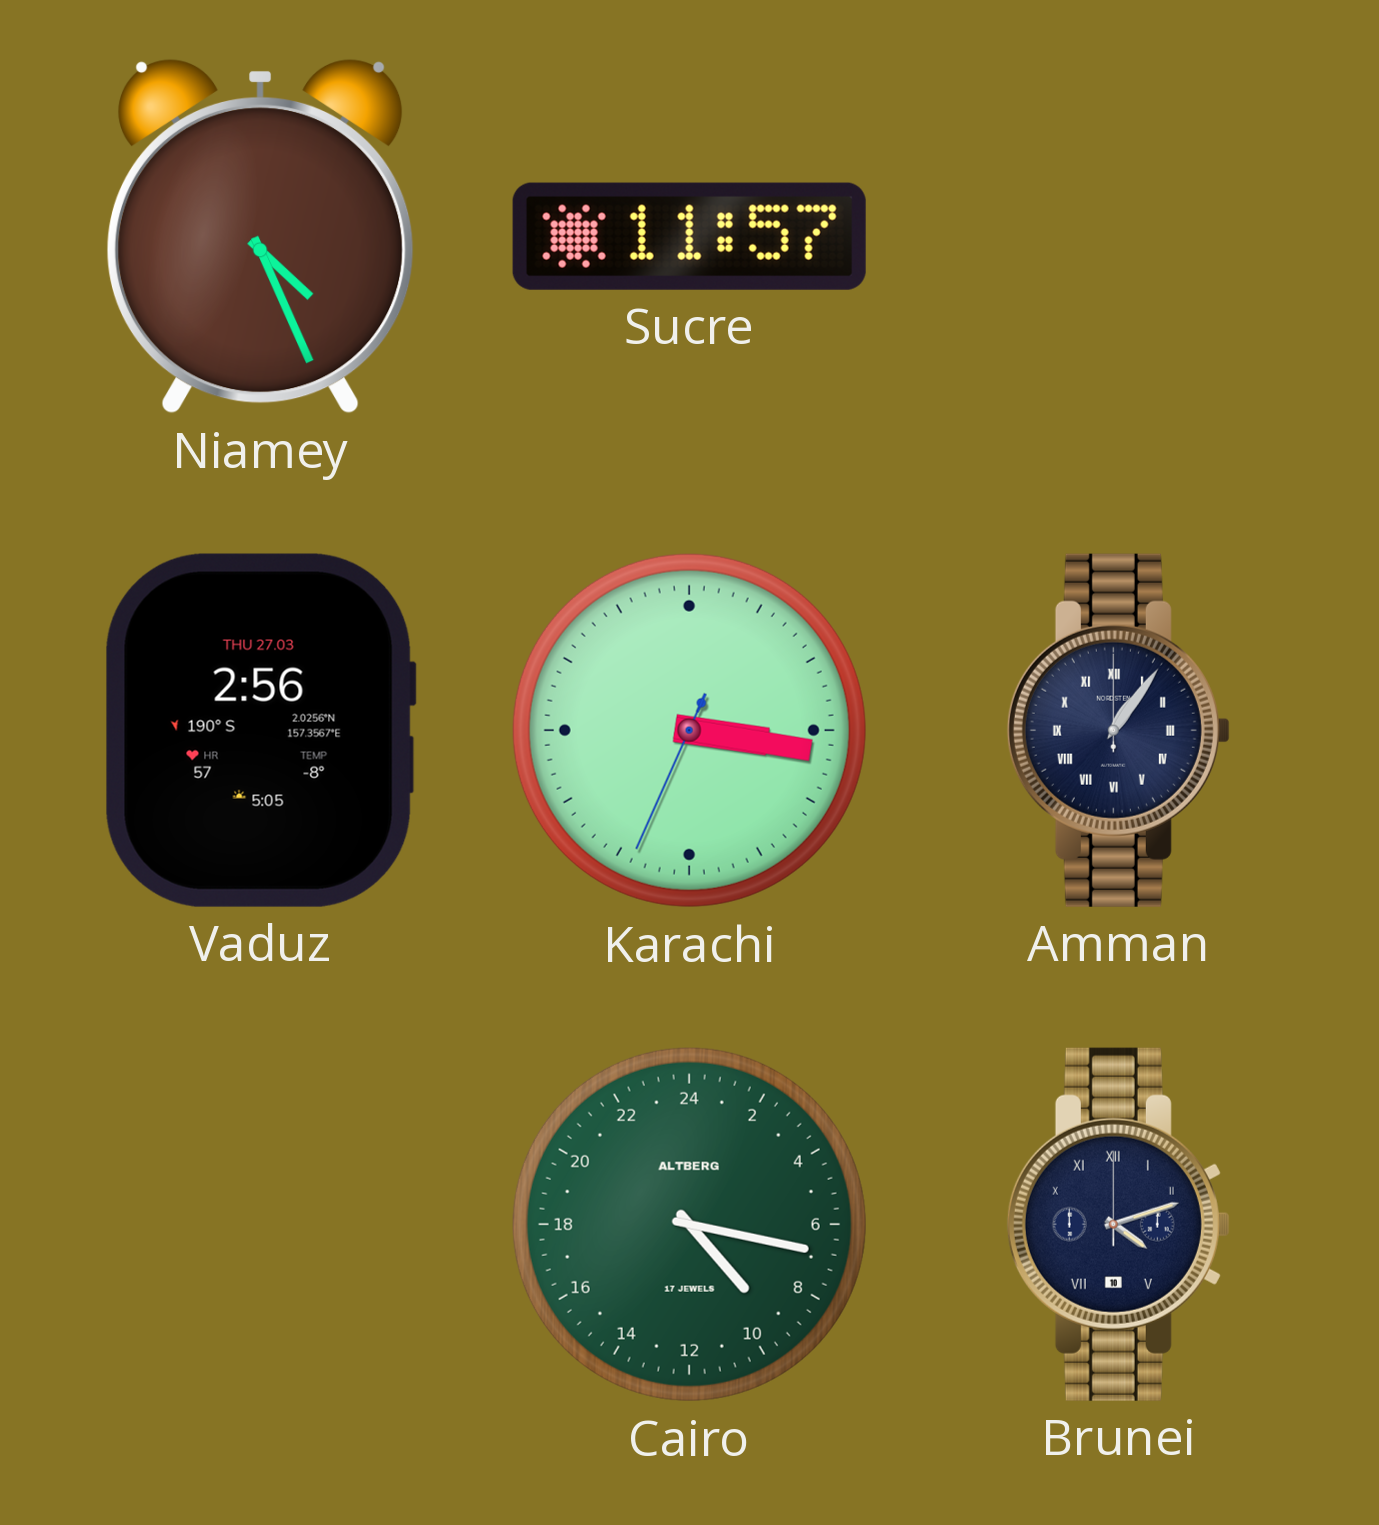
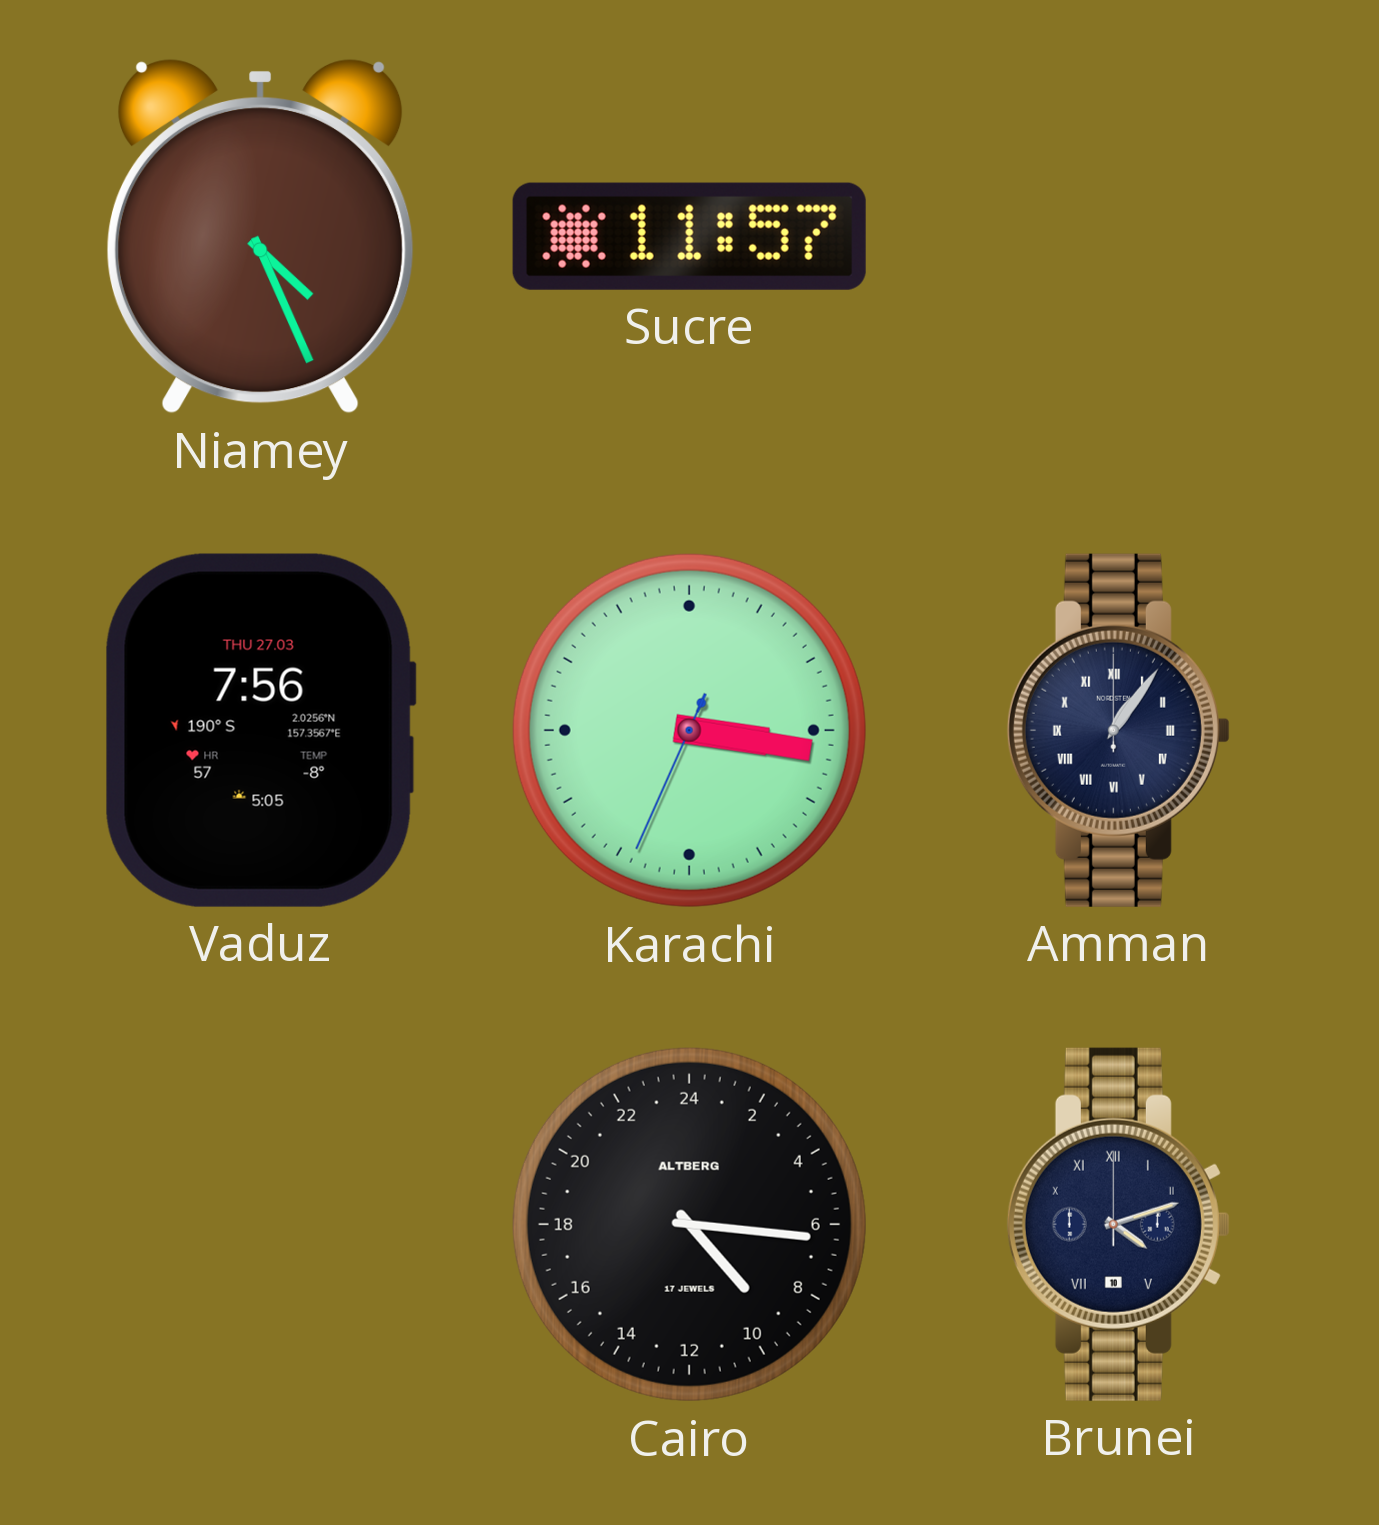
Vaduz: 2:56 -> 7:56 (260, 730)
Cairo: 9:17 -> 9:16 (689, 1224)
Cairo dial: green -> black (689, 1224)
